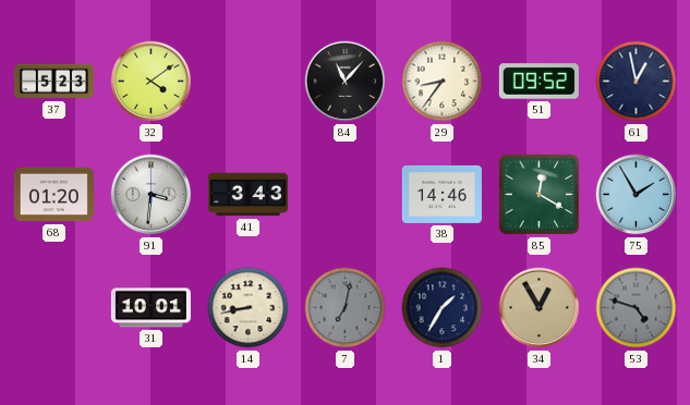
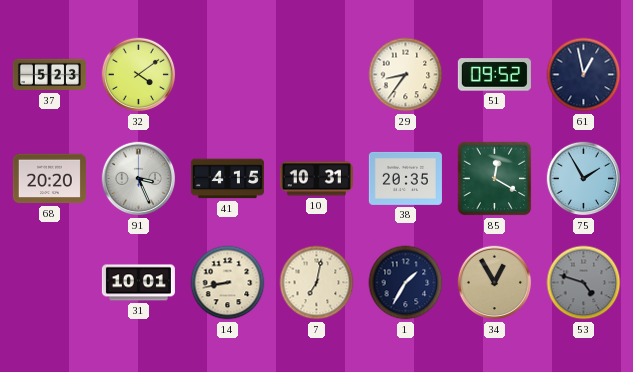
84: 11:07 -> none (346, 82)
68: 01:20 -> 20:20 (49, 179)
91: 3:31 -> 3:26 (139, 179)
41: 3:43 -> 4:15 (227, 179)
10: none -> 10:31 (316, 179)
38: 14:46 -> 20:35 (405, 178)
7 dial: grey -> cream (317, 283)
